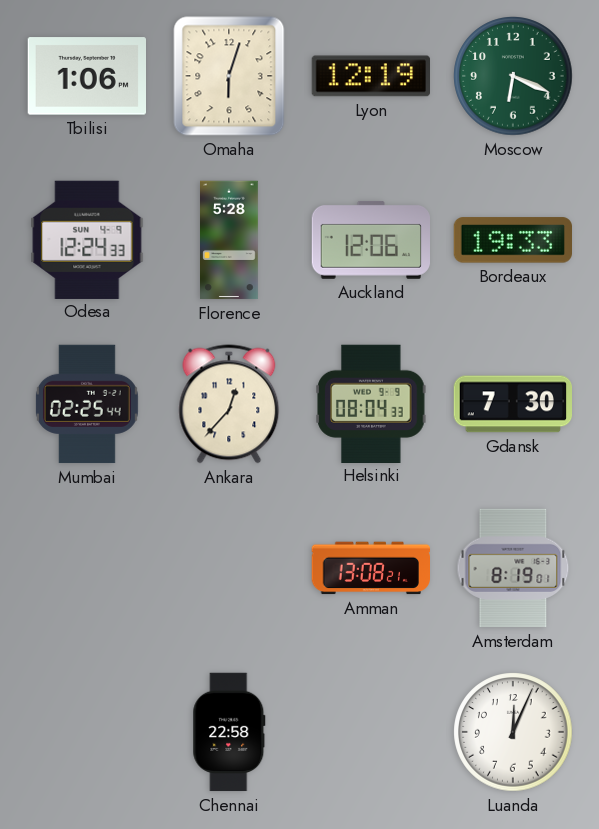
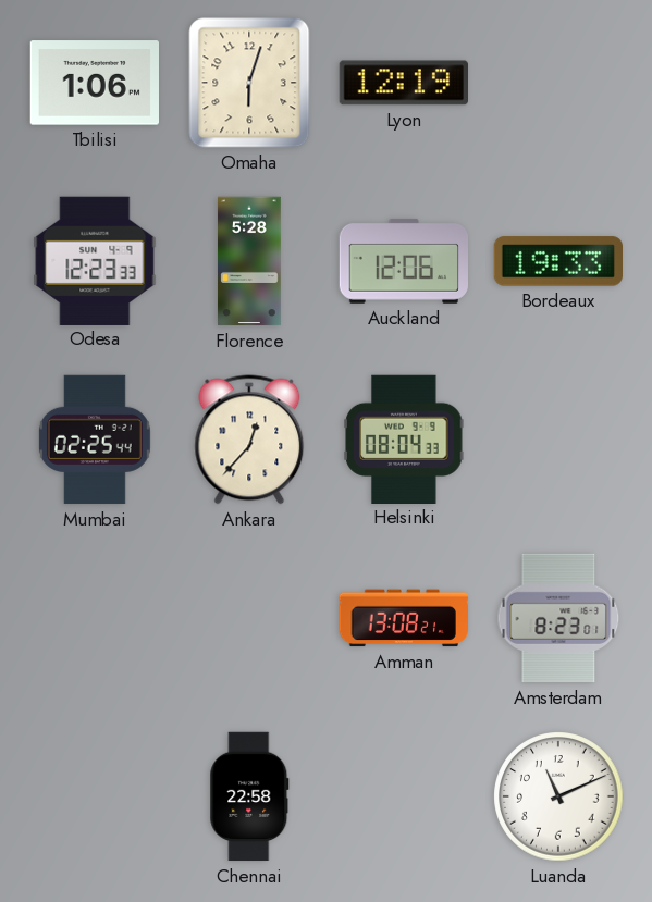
Moscow: 6:19 -> none (513, 76)
Odesa: 12:24 -> 12:23 (95, 260)
Gdansk: 7:30 -> none (513, 404)
Amsterdam: 8:19 -> 8:23 (558, 618)
Luanda: 12:04 -> 11:11 (558, 796)
